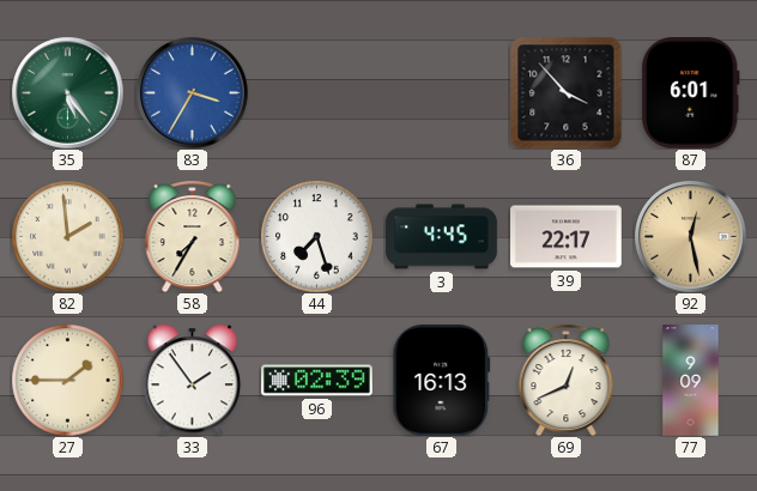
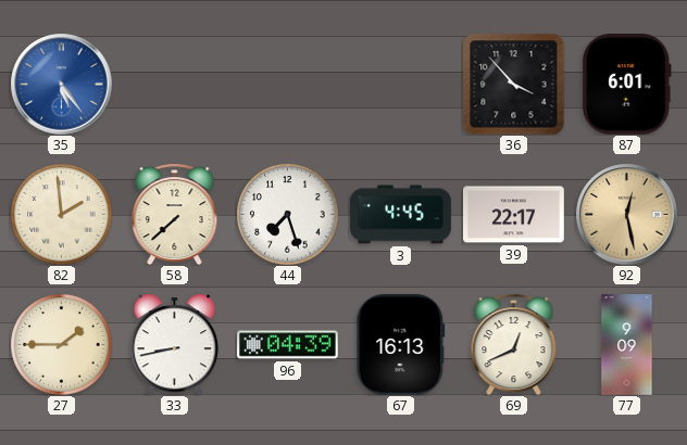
35 dial: green -> blue (61, 84)
83: 3:35 -> none (192, 92)
58: 7:35 -> 7:38 (175, 214)
33: 1:54 -> 8:43 (175, 344)
96: 02:39 -> 04:39 (288, 345)
